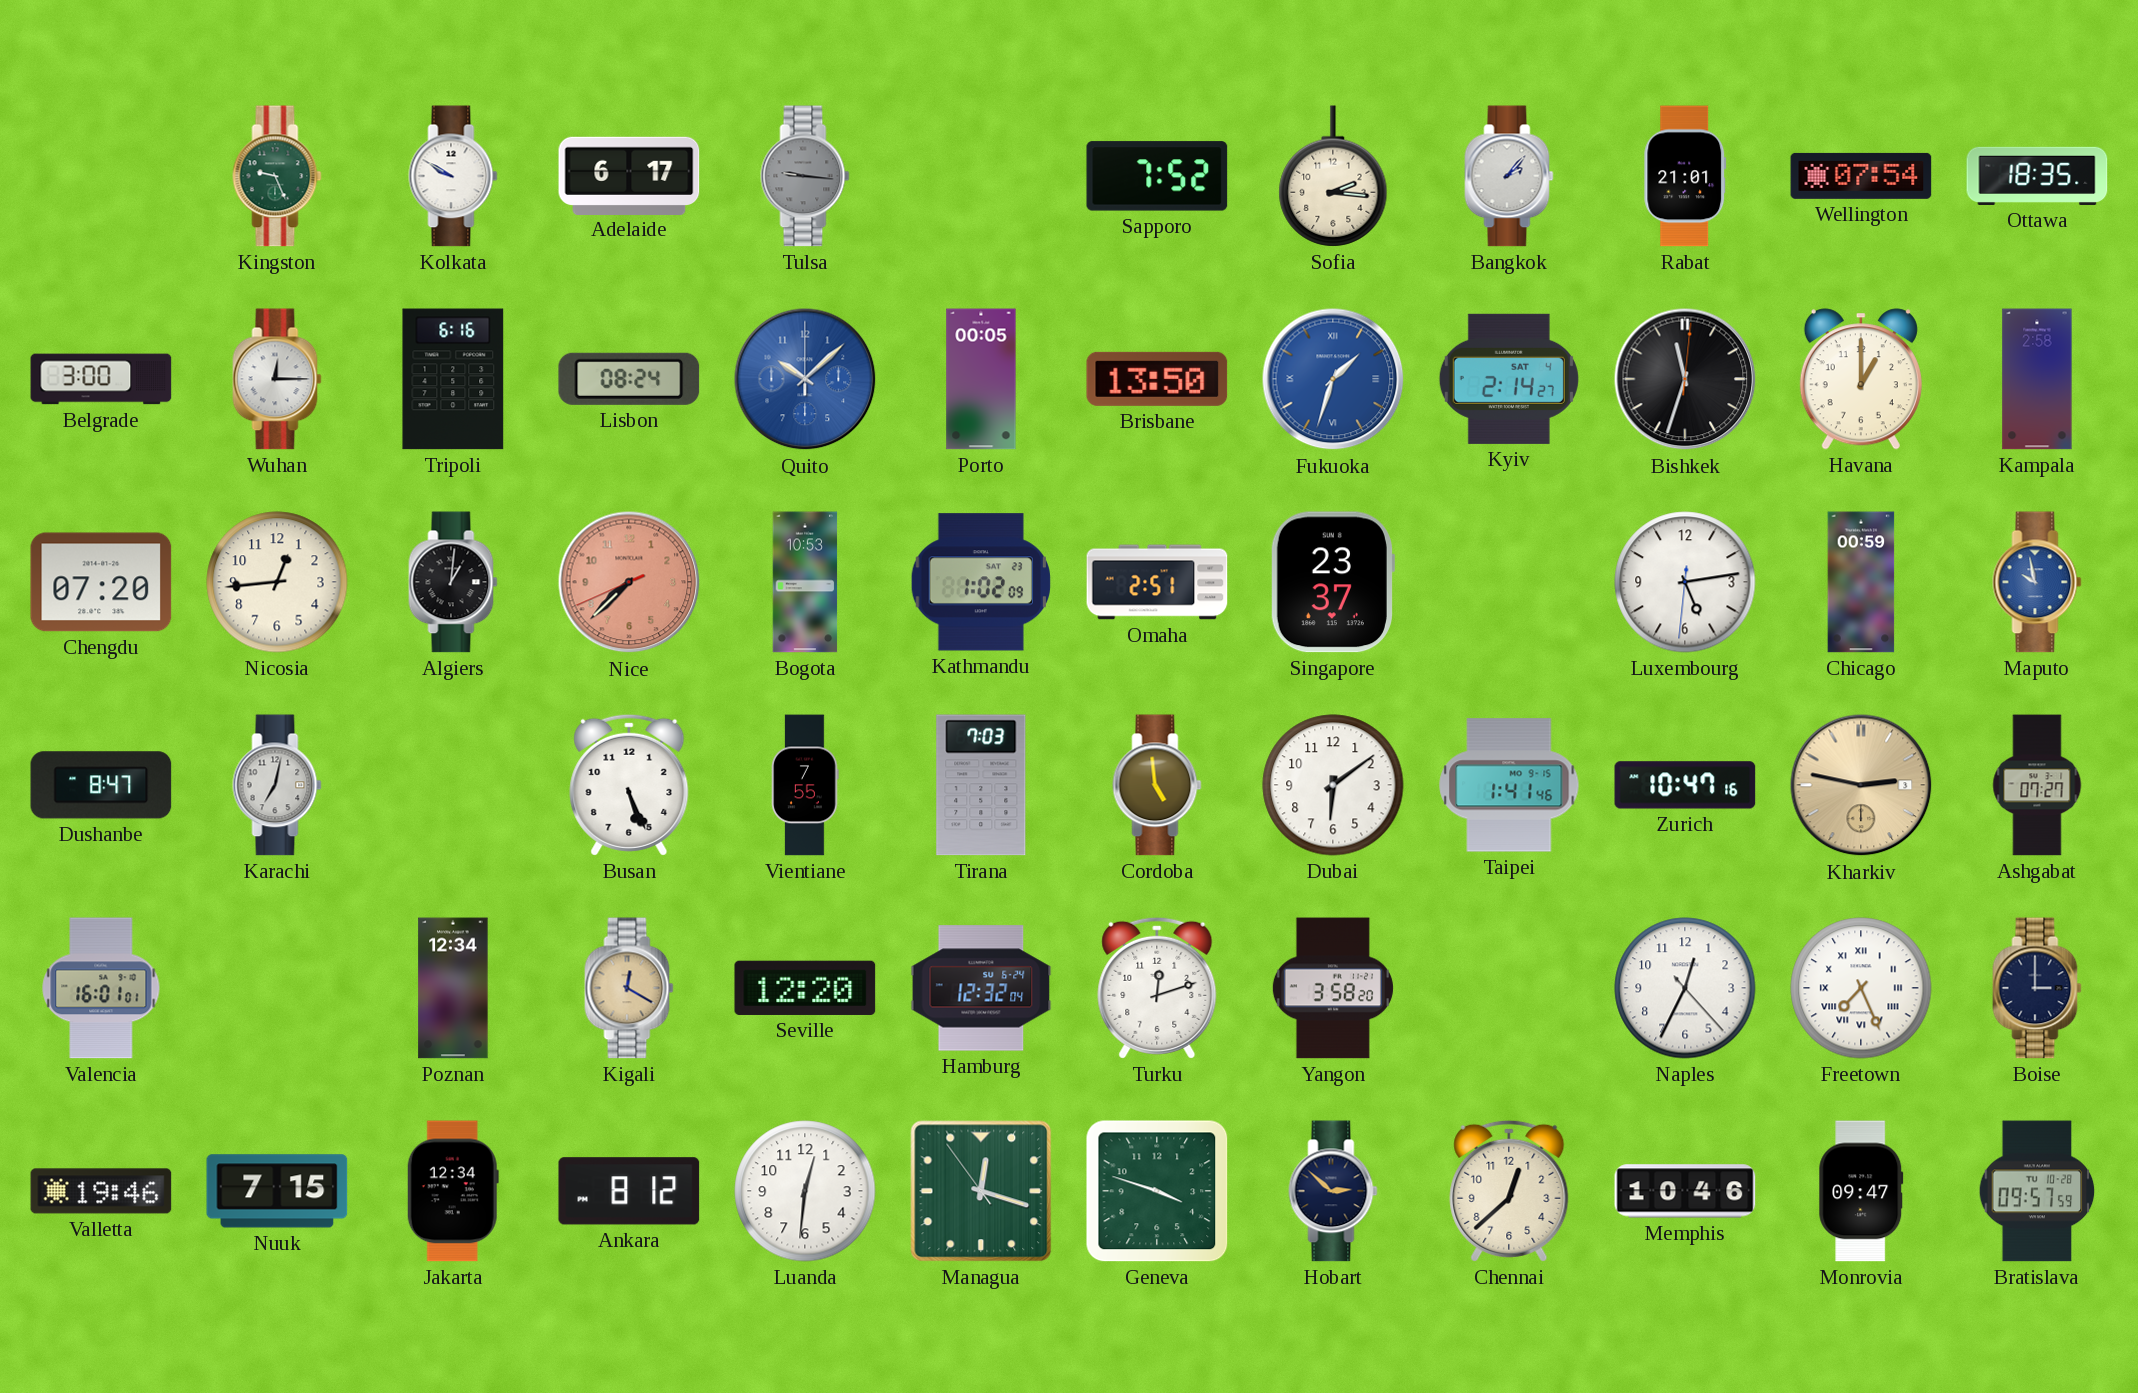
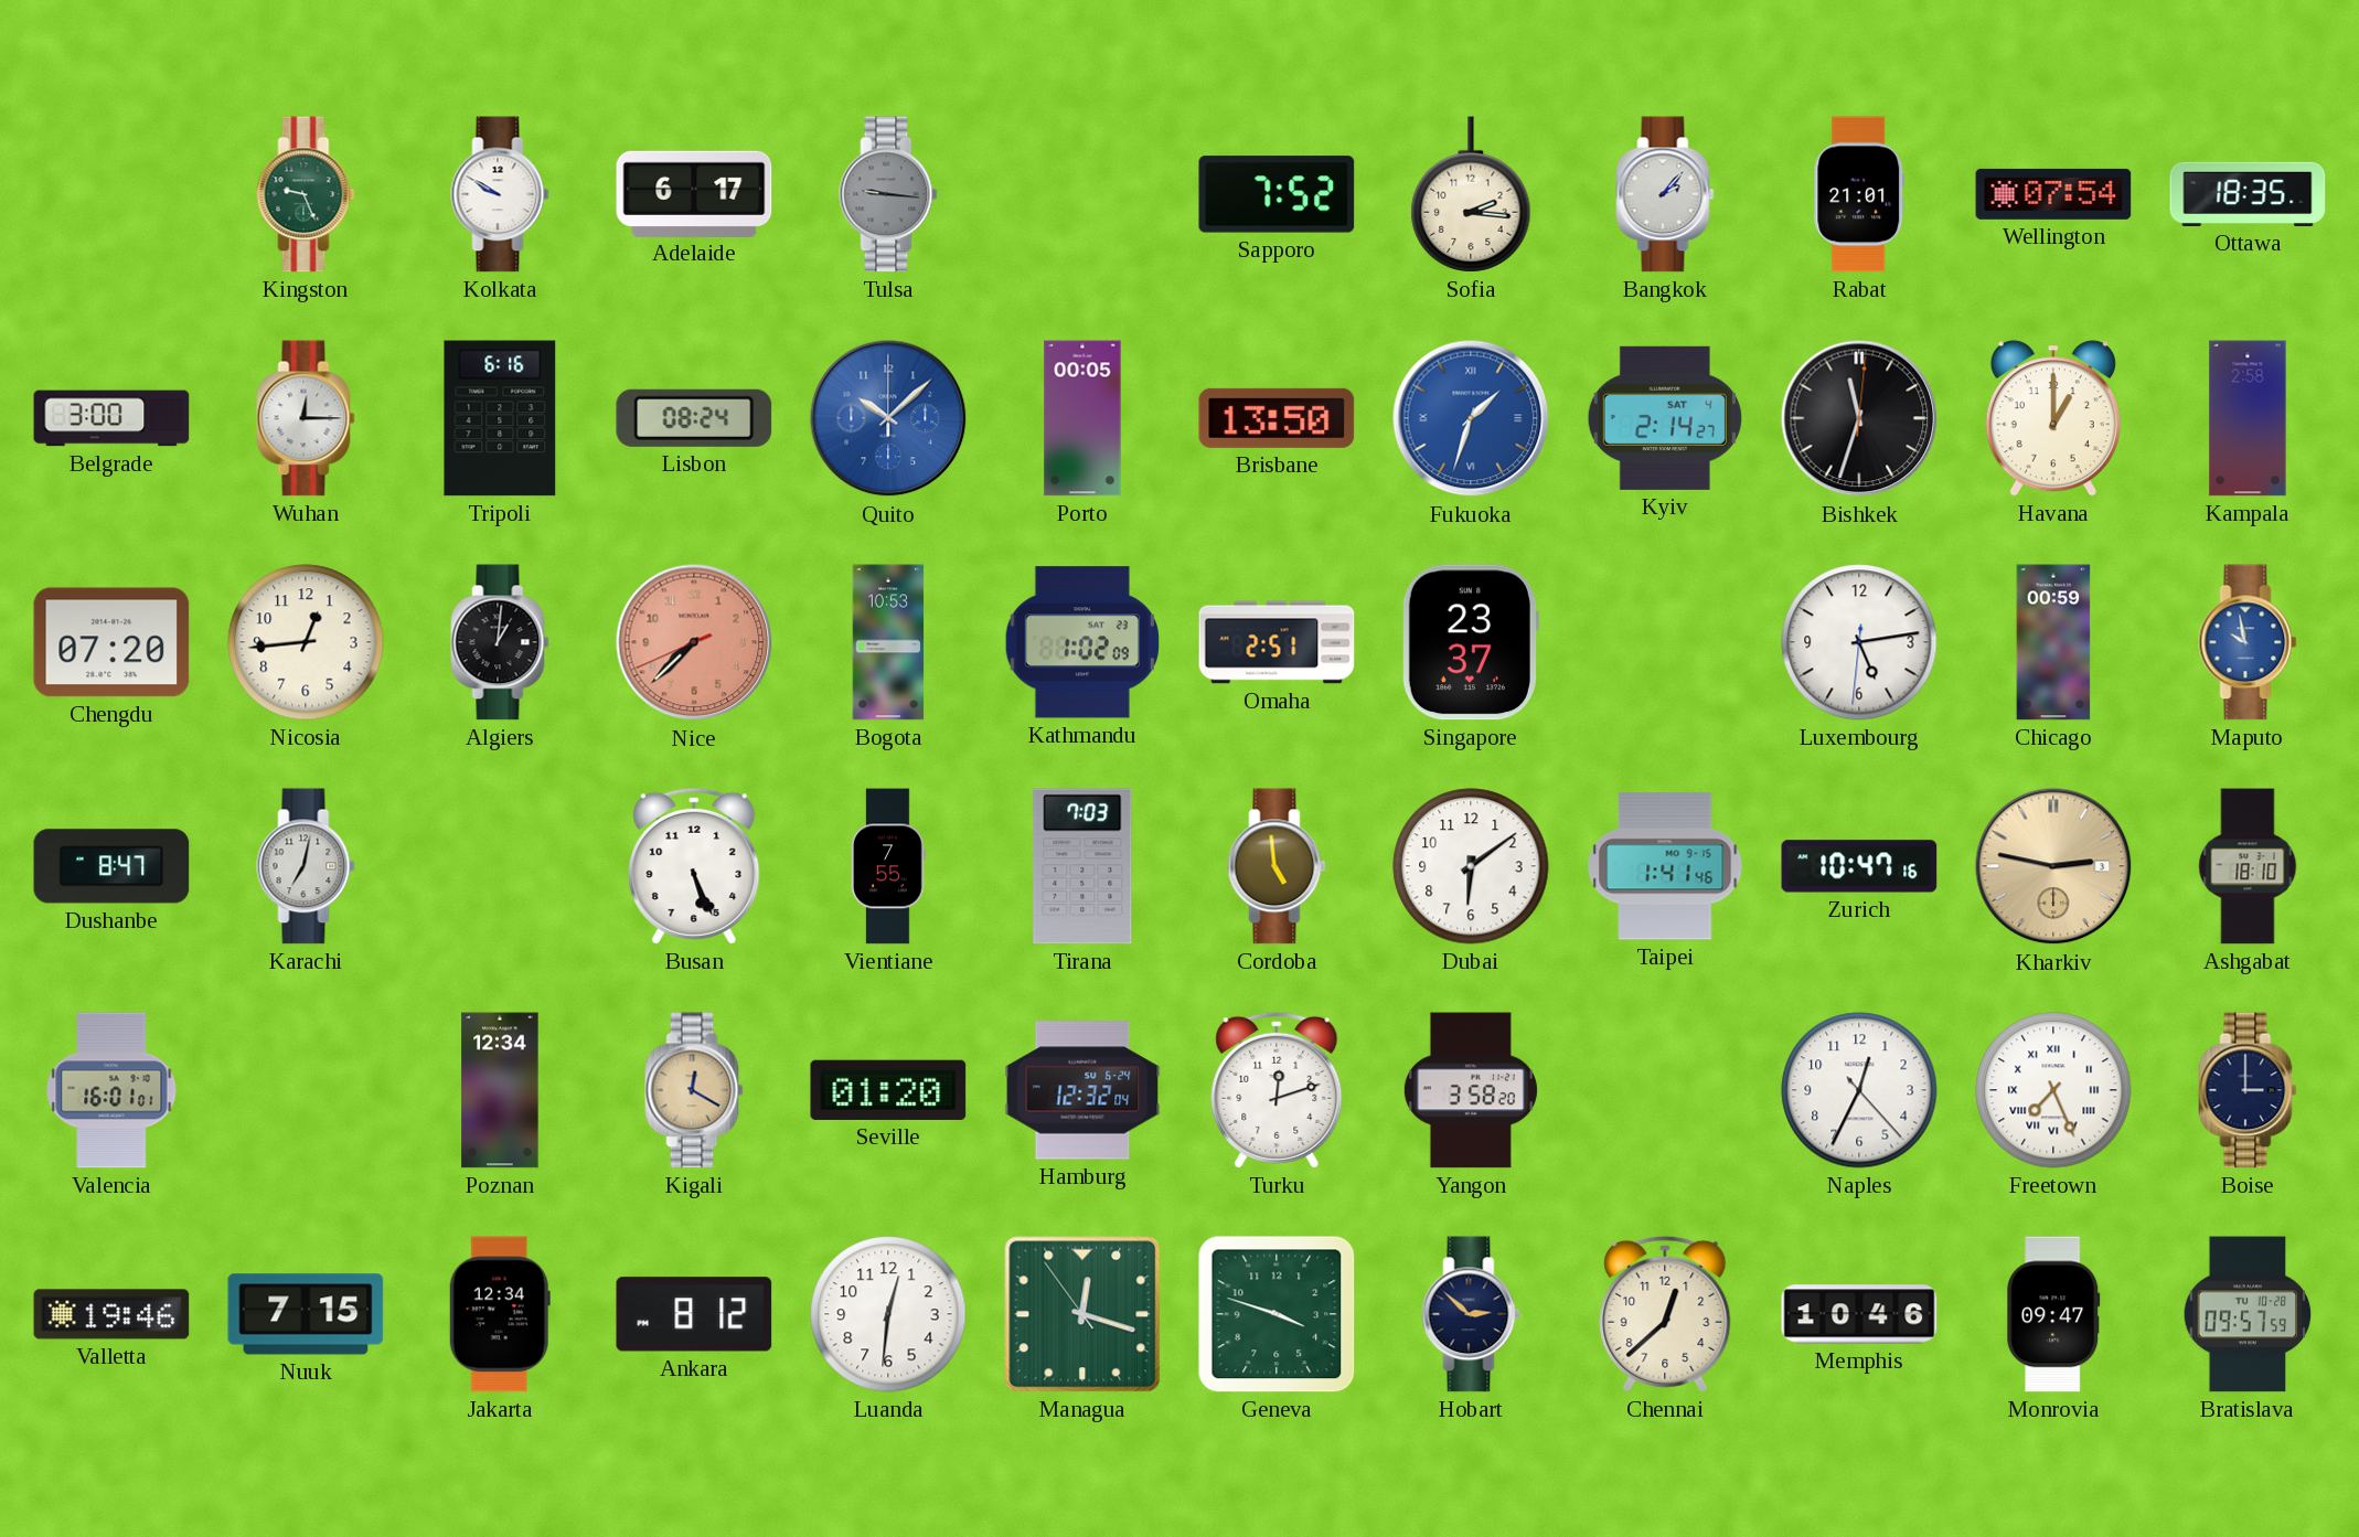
Ashgabat: 07:27 -> 18:10 (2248, 866)
Seville: 12:20 -> 01:20 (888, 1090)
